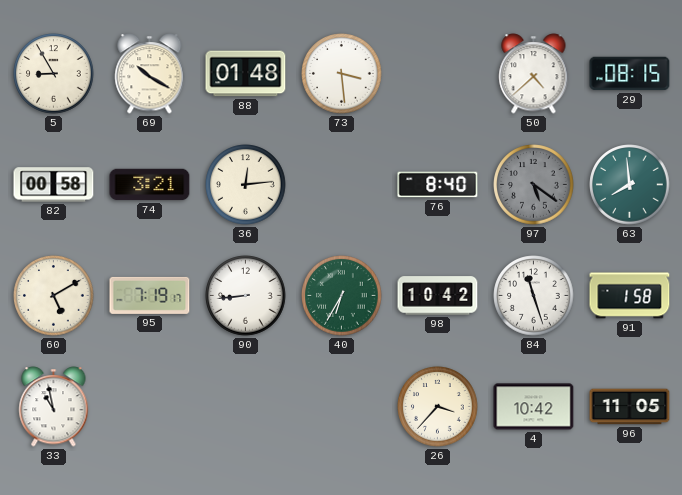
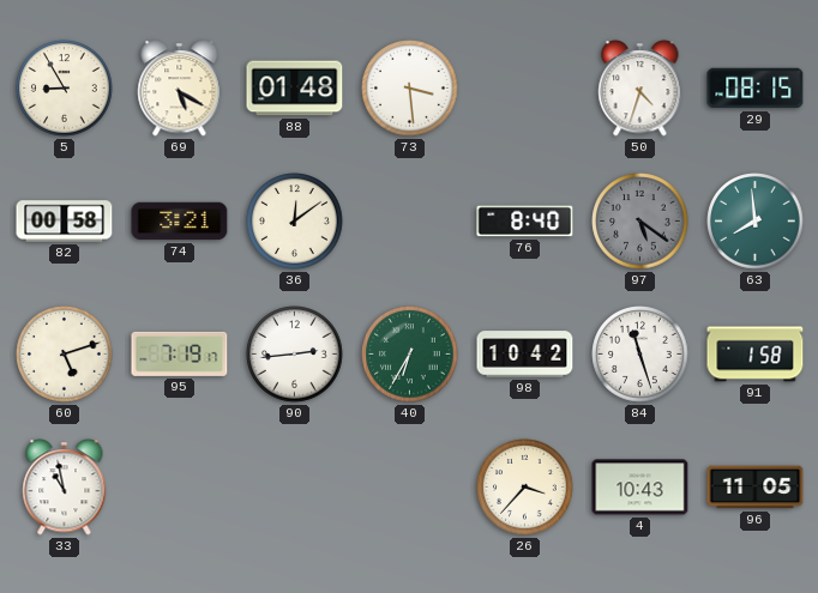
69: 10:20 -> 5:20 (180, 89)
50: 4:38 -> 4:33 (640, 89)
36: 12:14 -> 12:09 (295, 222)
60: 5:10 -> 5:12 (65, 355)
90: 8:44 -> 2:44 (295, 355)
4: 10:42 -> 10:43 (640, 488)
